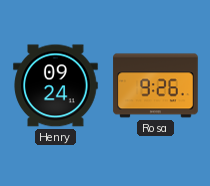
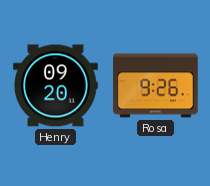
Henry: 09:24 -> 09:20 (56, 86)
